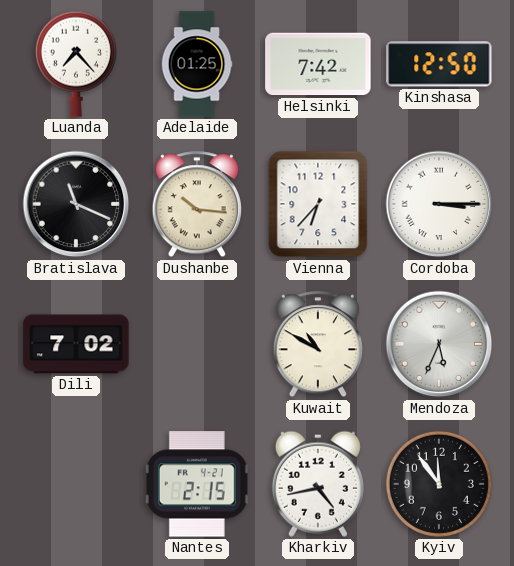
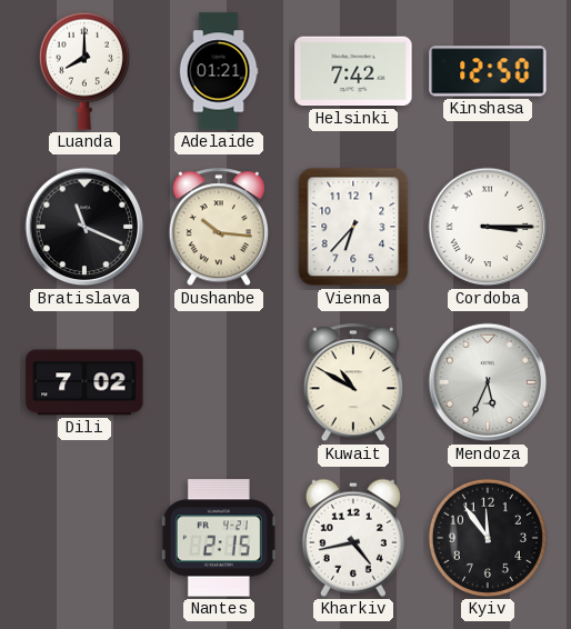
Luanda: 7:23 -> 8:00 (84, 71)
Adelaide: 01:25 -> 01:21 (219, 71)
